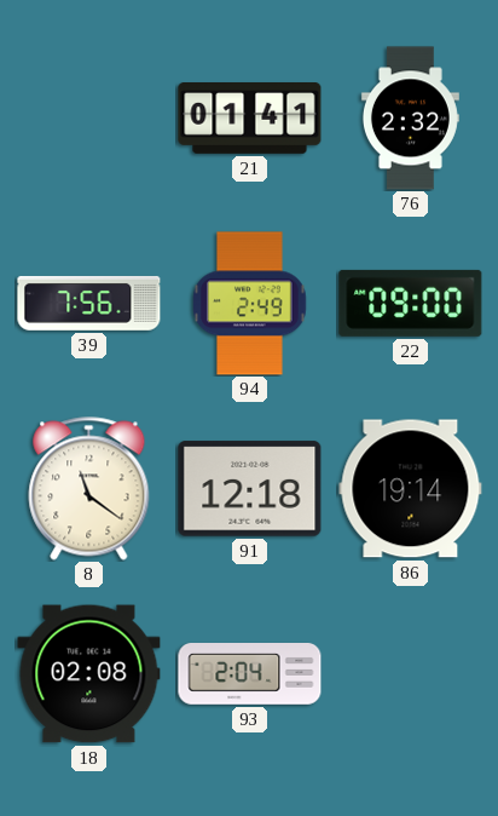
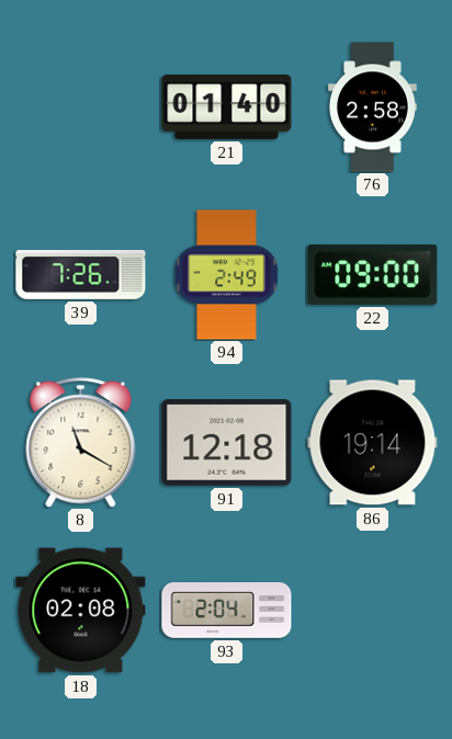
21: 01:41 -> 01:40 (227, 107)
76: 2:32 -> 2:58 (372, 107)
39: 7:56 -> 7:26 (81, 274)
8: 11:21 -> 11:20 (81, 443)
